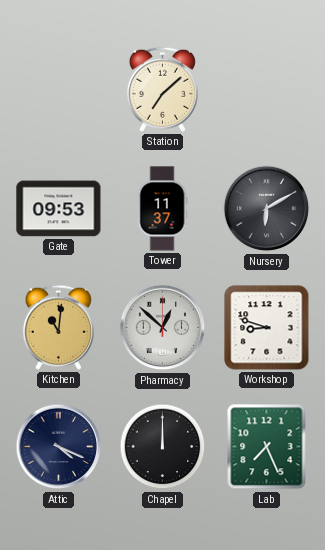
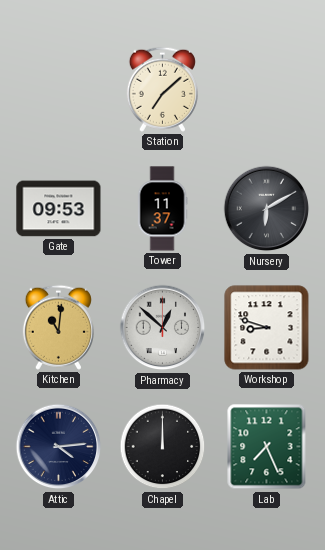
Attic: 4:19 -> 4:14 (59, 447)
